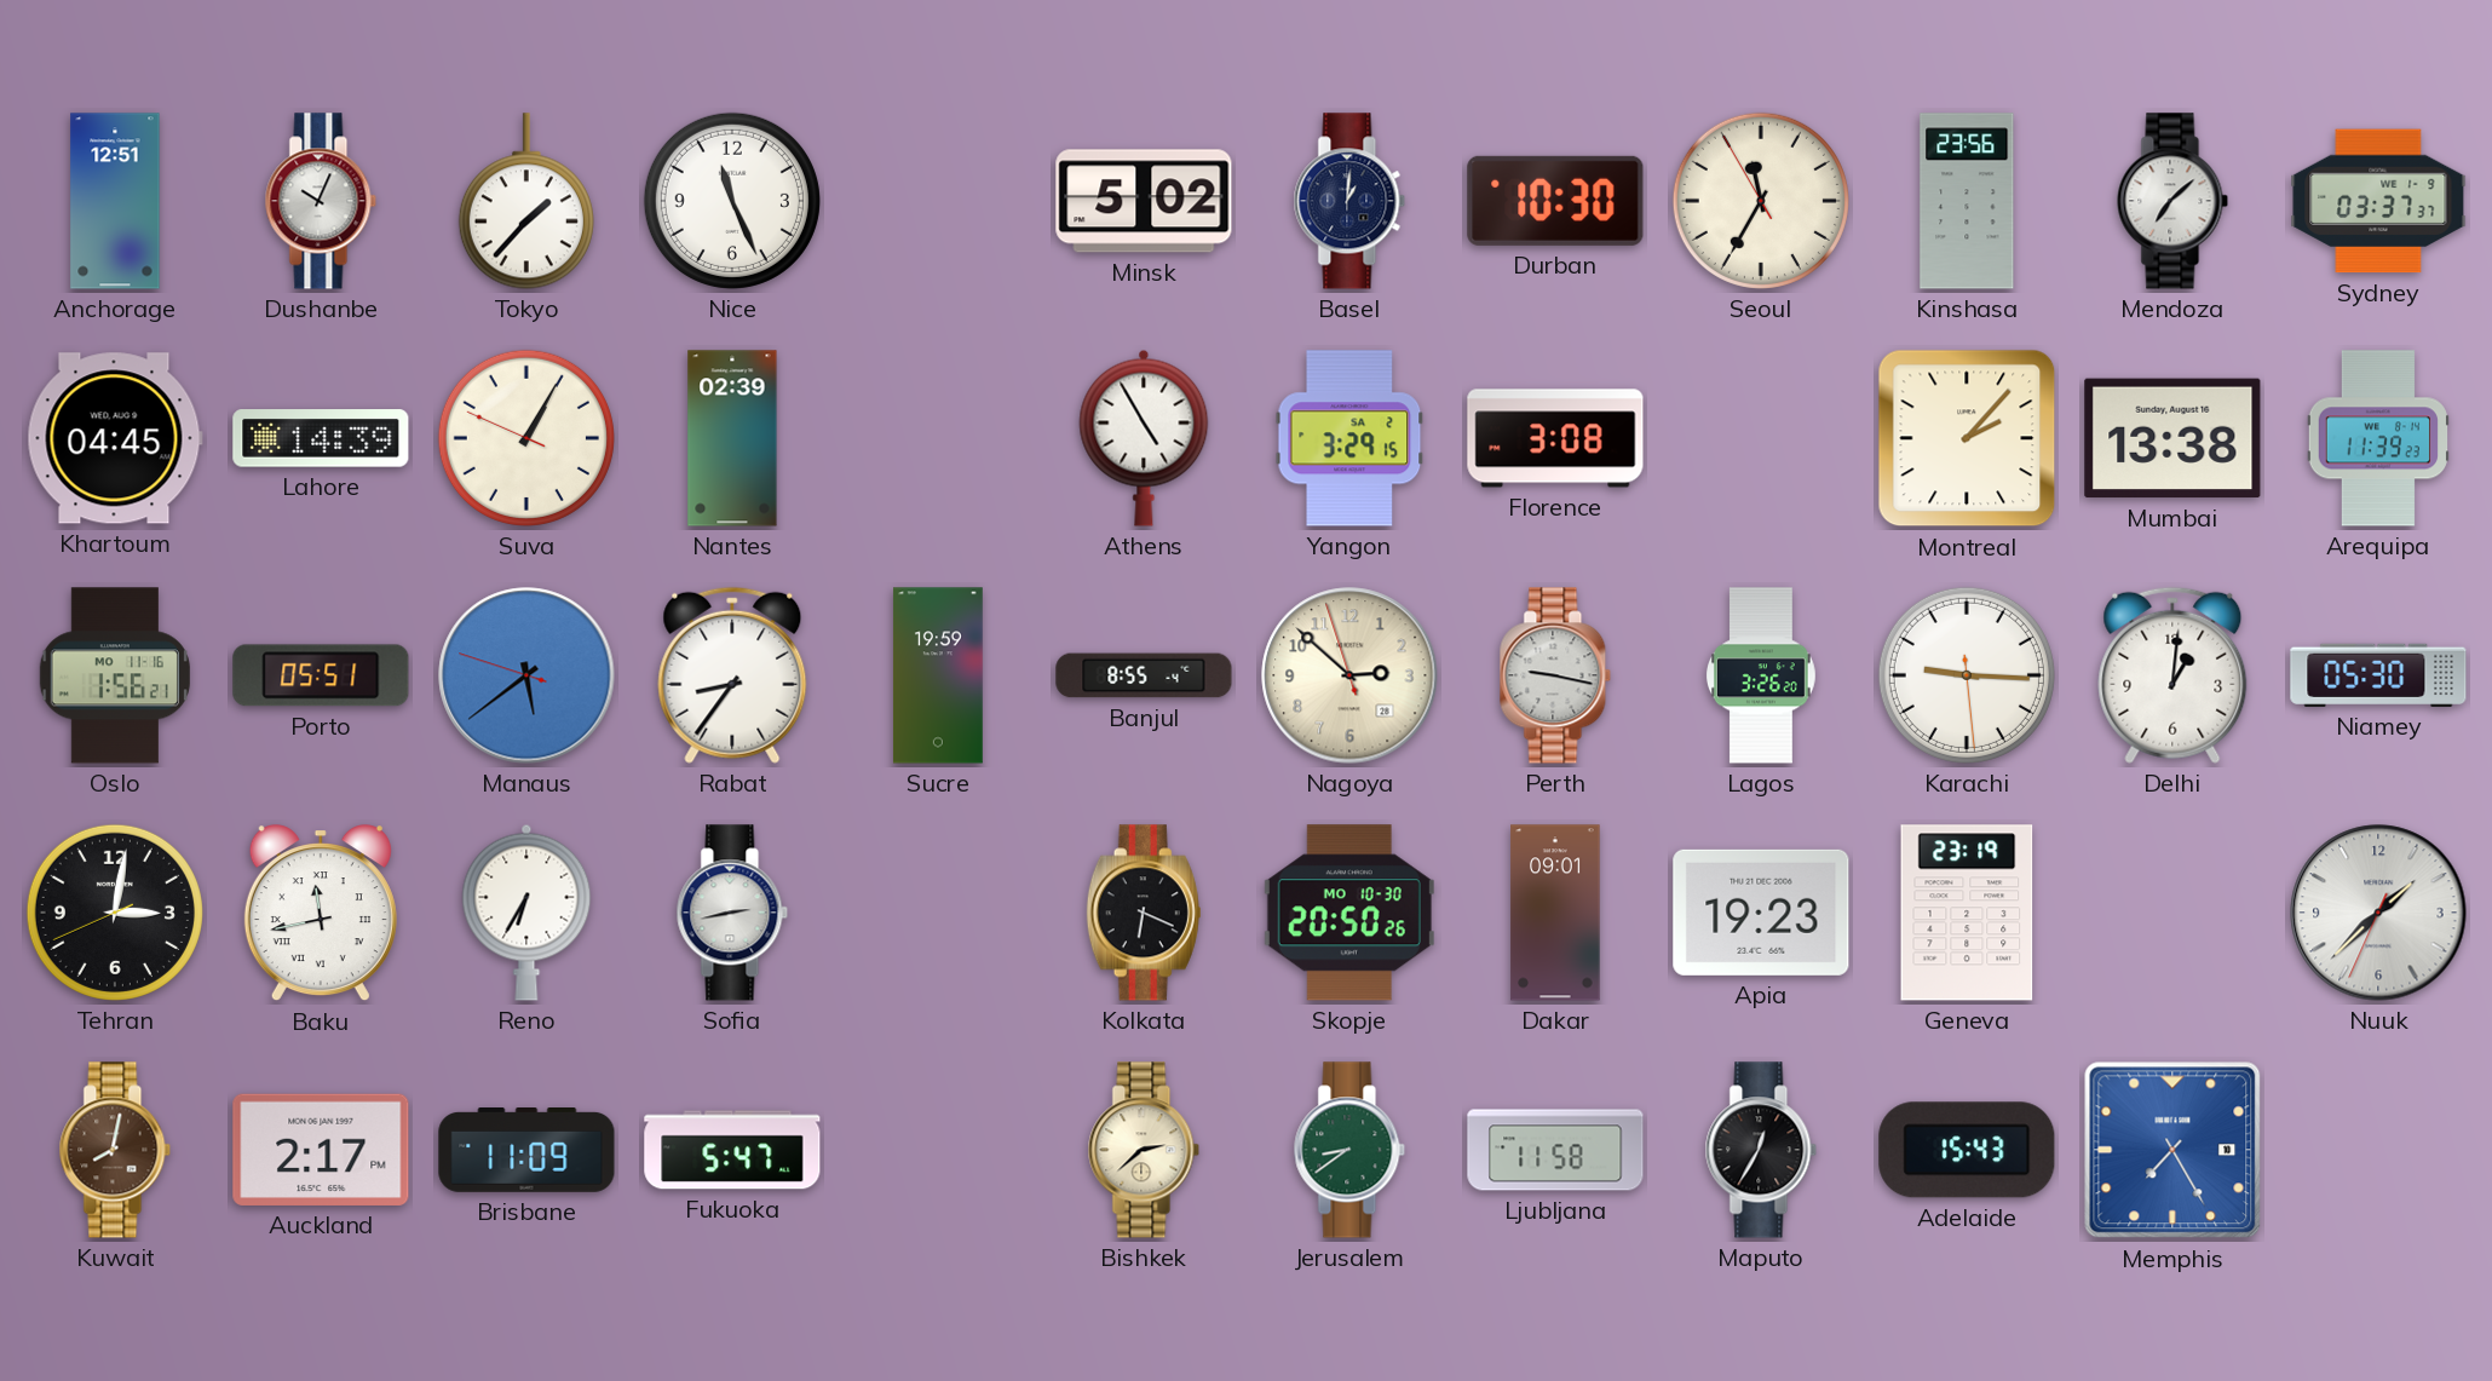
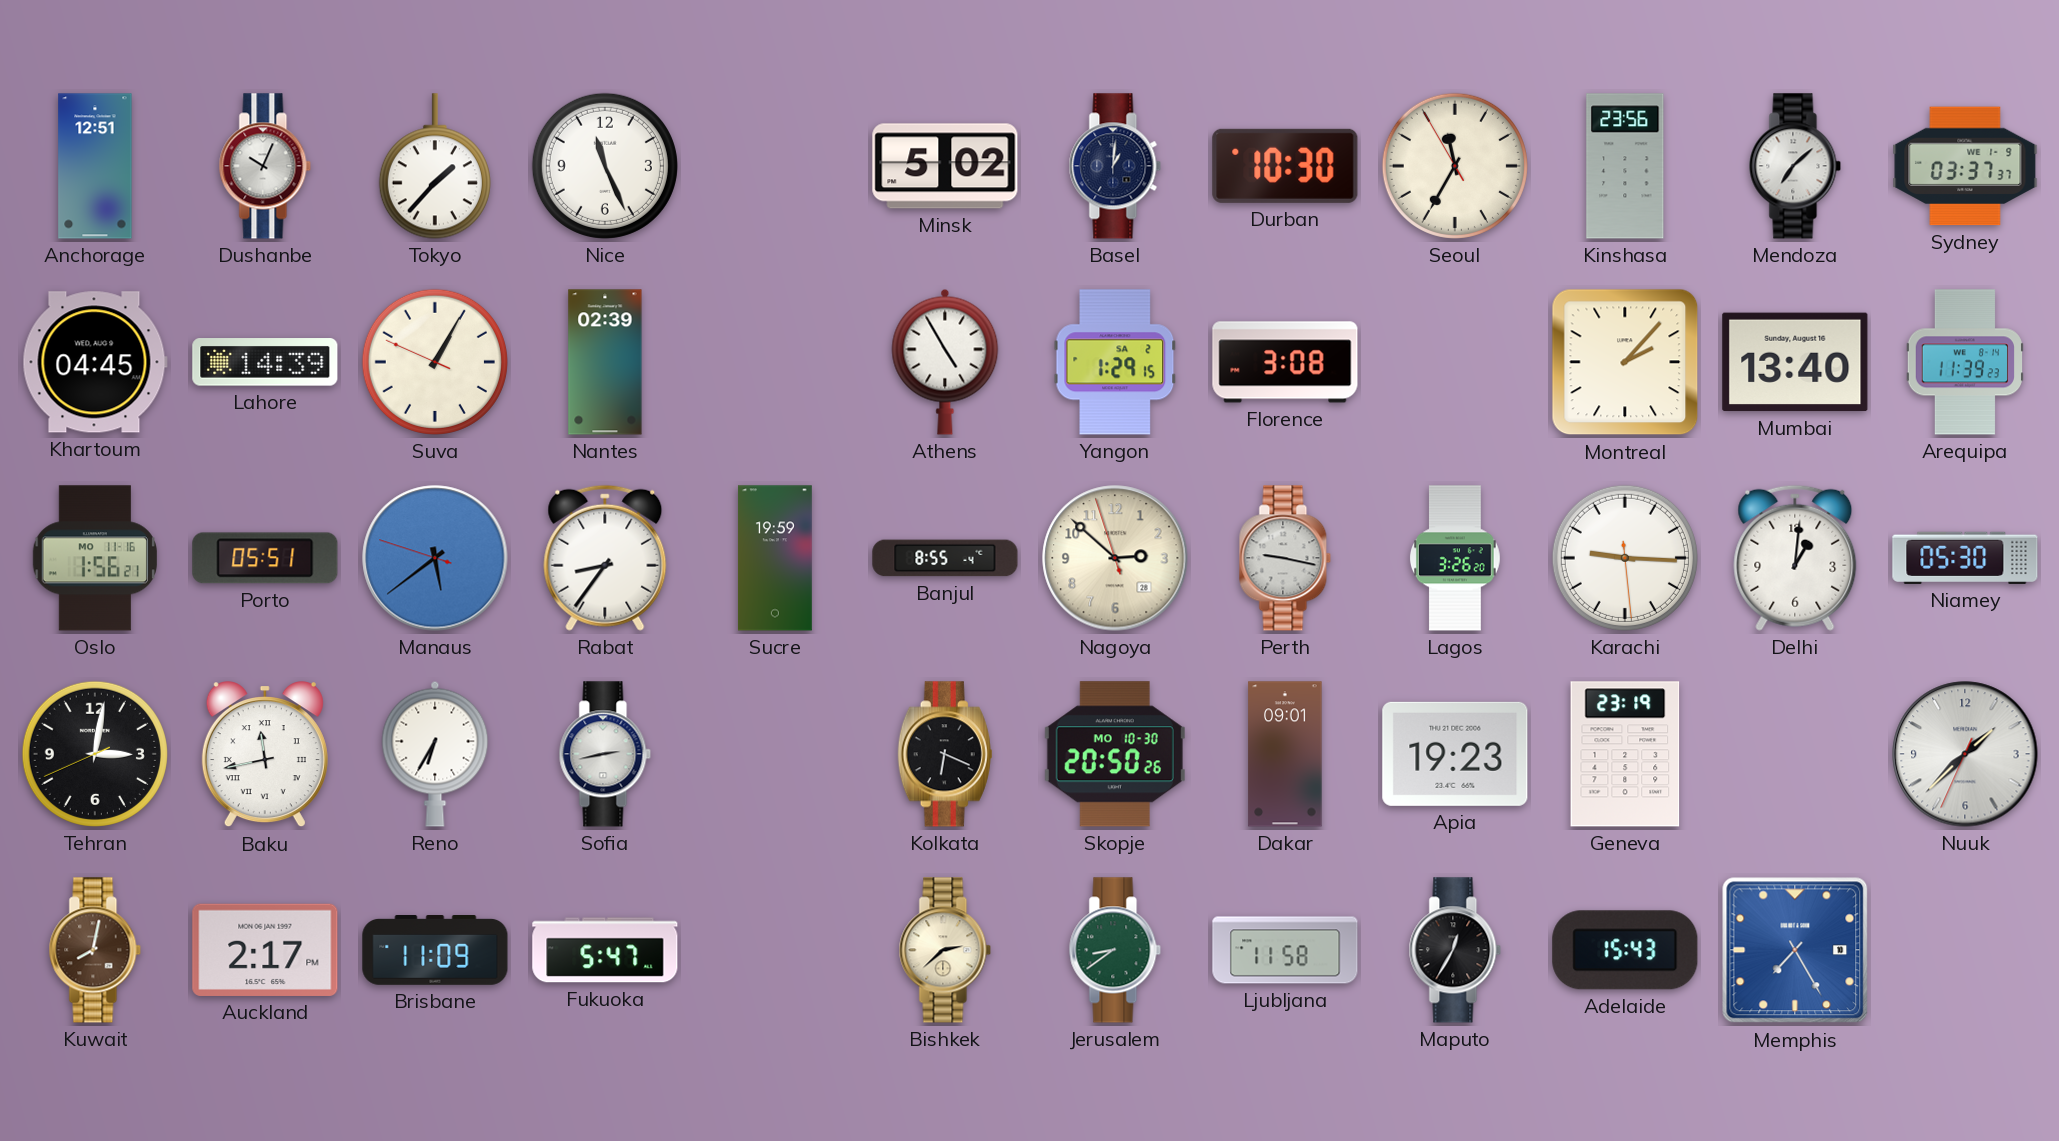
Yangon: 3:29 -> 1:29 (1115, 362)
Mumbai: 13:38 -> 13:40 (1795, 362)
